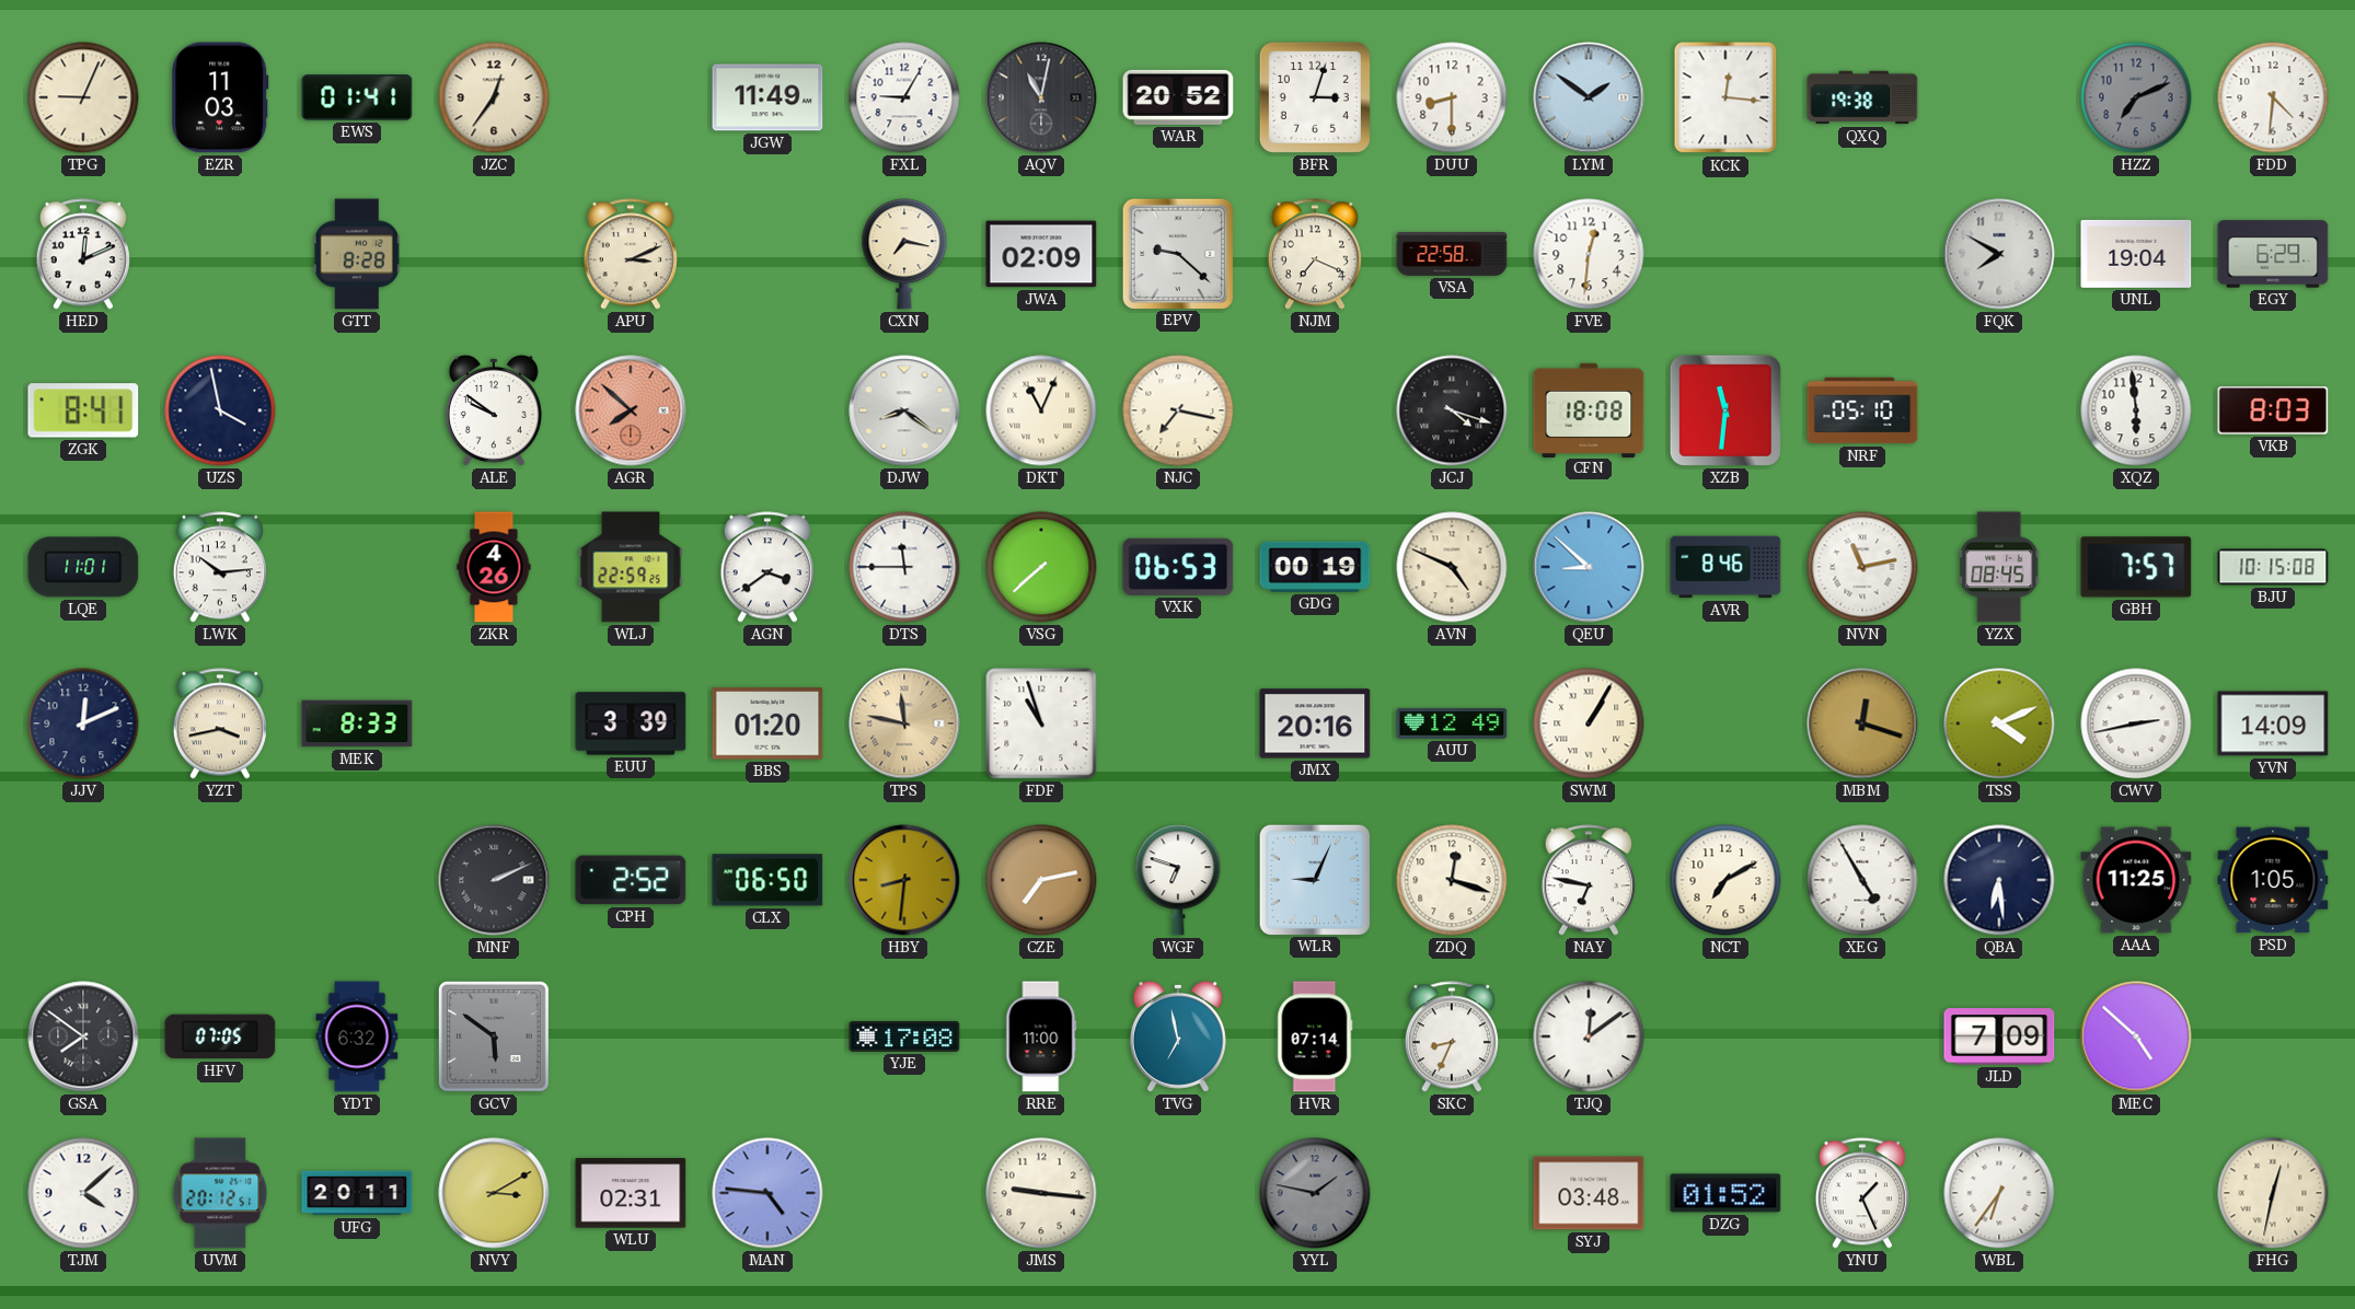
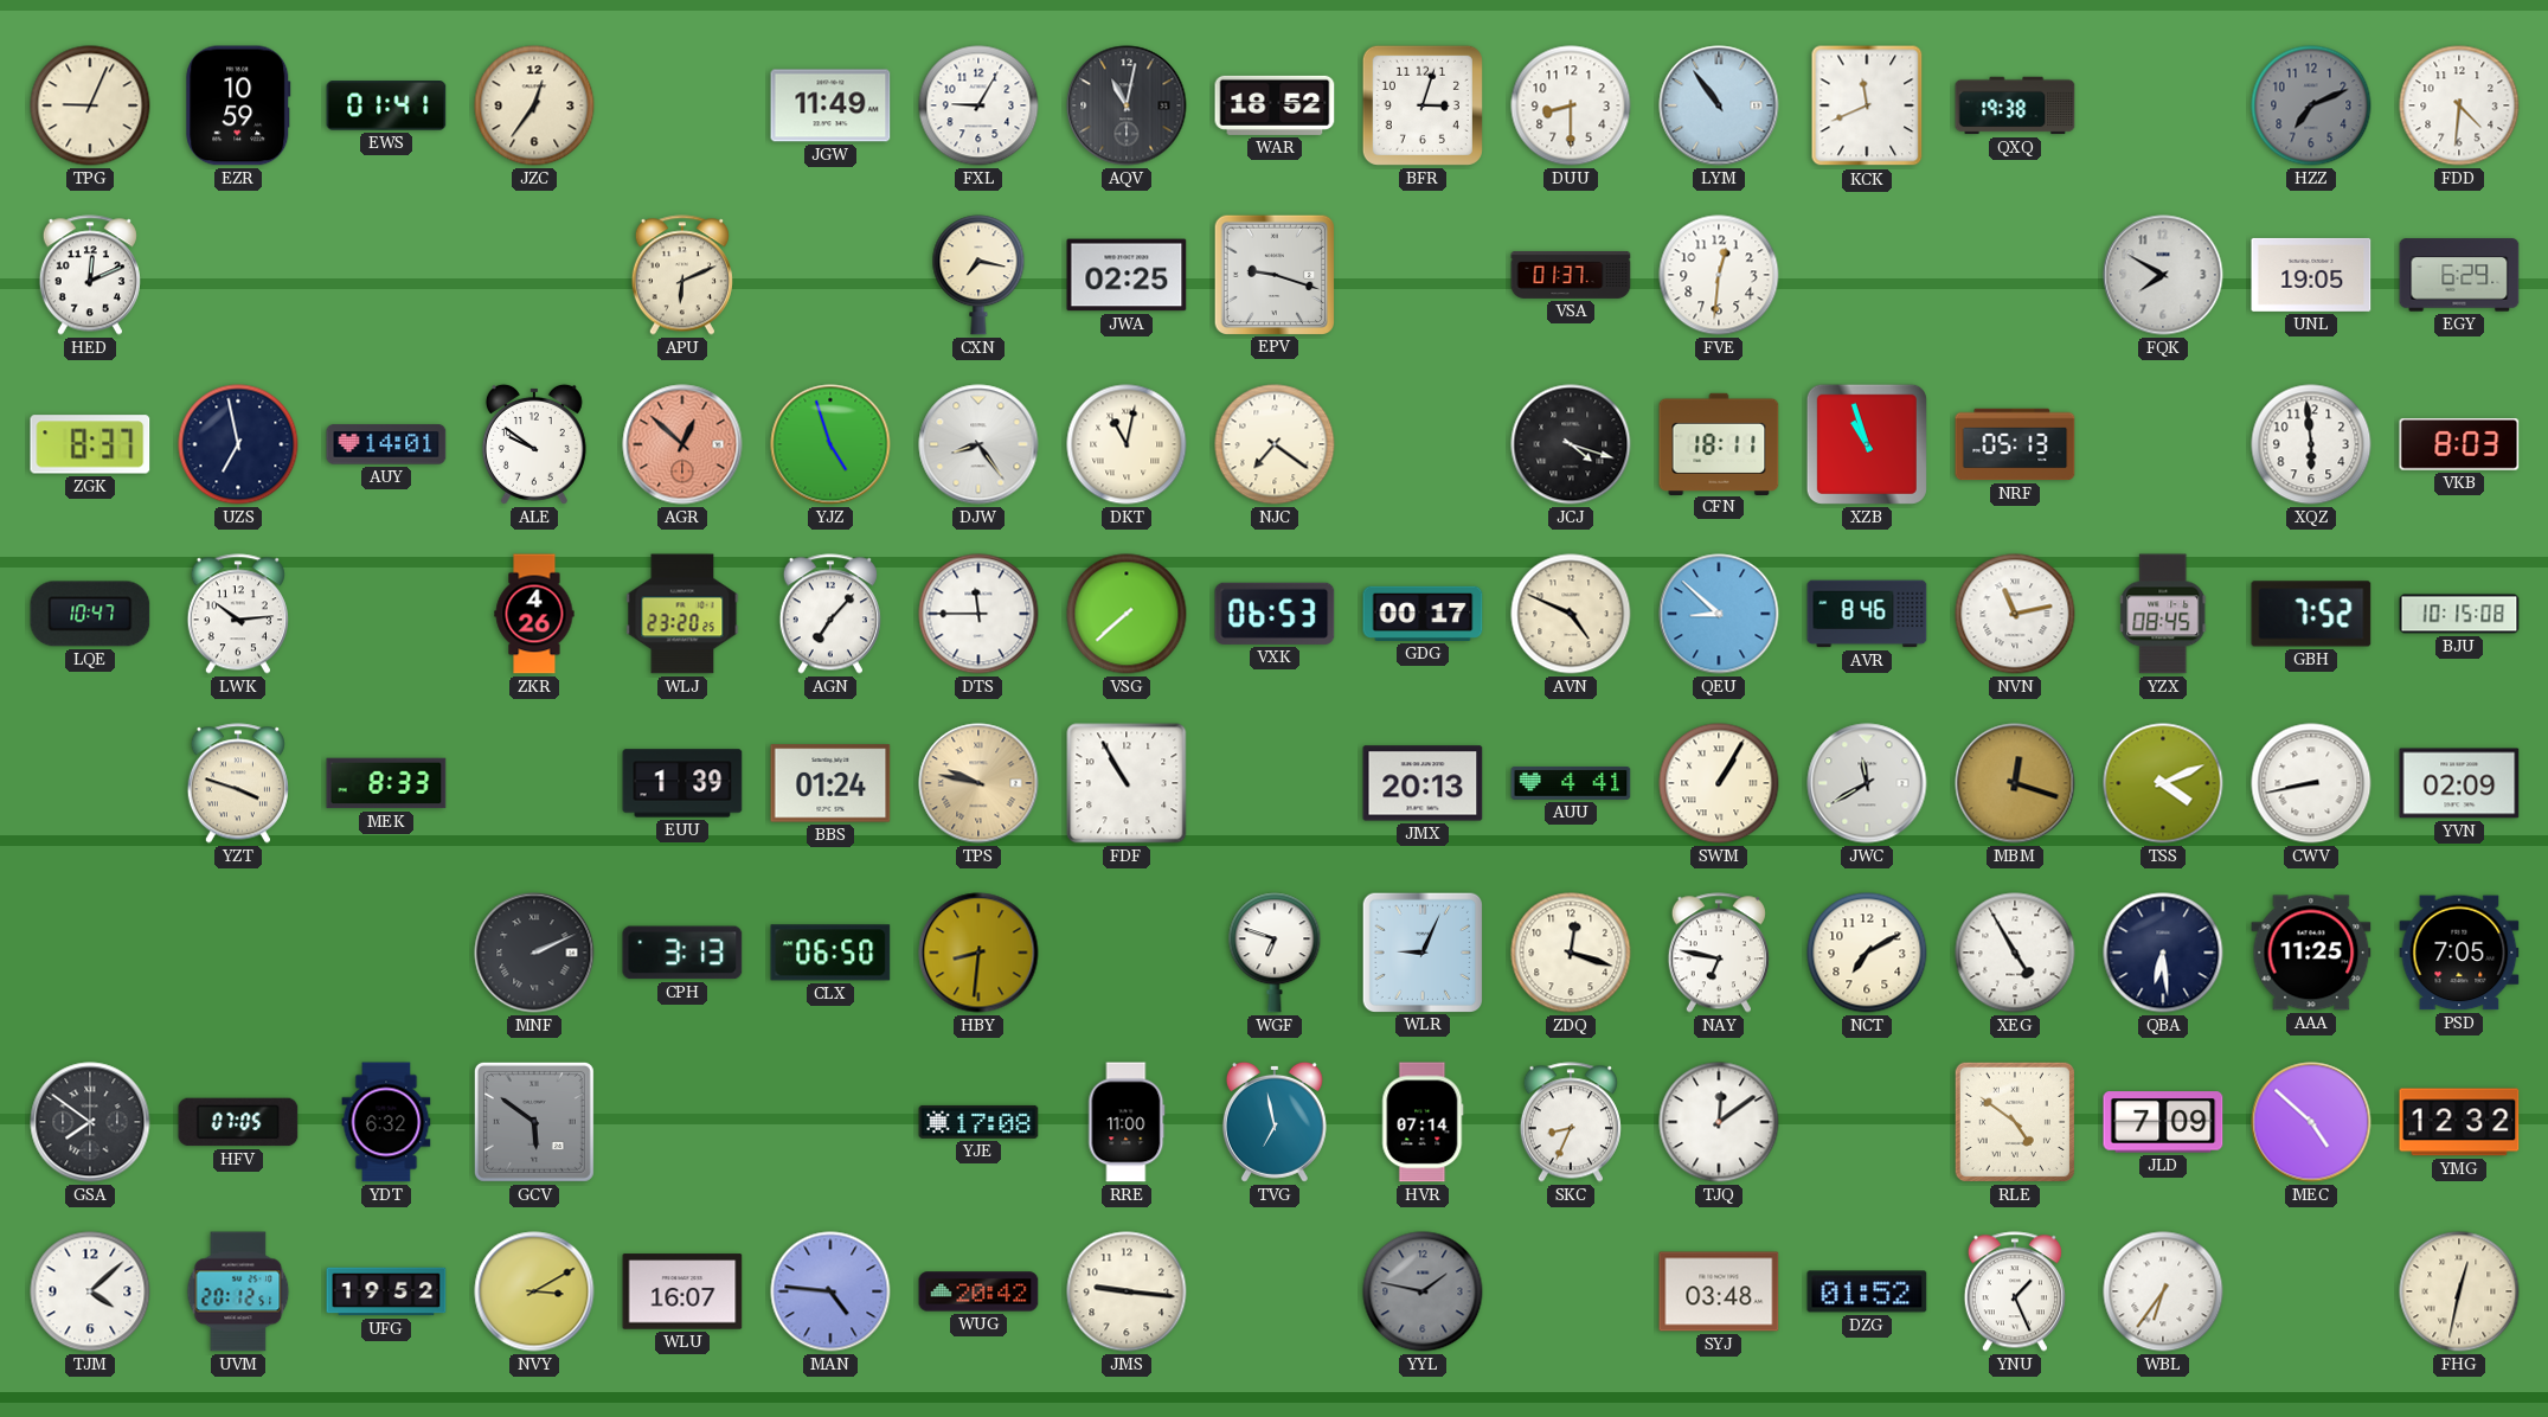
EZR: 11:03 -> 10:59 (238, 105)
WAR: 20:52 -> 18:52 (1275, 105)
LYM: 1:51 -> 10:54 (1719, 105)
KCK: 12:16 -> 11:41 (1867, 105)
GTT: 8:28 -> none (357, 254)
APU: 3:11 -> 6:11 (682, 275)
JWA: 02:09 -> 02:25 (1127, 275)
EPV: 9:22 -> 9:18 (1273, 274)
NJM: 7:19 -> none (1315, 254)
VSA: 22:58 -> 01:37 (1571, 275)
UNL: 19:04 -> 19:05 (2311, 275)
ZGK: 8:41 -> 8:37 (90, 444)
UZS: 3:58 -> 6:58 (238, 444)
AUY: none -> 14:01 (386, 444)
AGR: 7:52 -> 12:52 (682, 444)
YJZ: none -> 4:57 (830, 444)
DJW: 8:21 -> 8:24 (978, 444)
DKT: 11:04 -> 11:02 (1127, 444)
NJC: 7:17 -> 7:21 (1275, 444)
CFN: 18:08 -> 18:11 (1719, 443)
XZB: 11:31 -> 10:57 (1867, 444)
NRF: 05:10 -> 05:13 (2015, 444)
LQE: 11:01 -> 10:47 (90, 614)
WLJ: 22:59 -> 23:20 (682, 614)
AGN: 3:39 -> 7:07 (830, 614)
GDG: 00:19 -> 00:17 (1423, 614)
GBH: 7:57 -> 7:52 (2311, 614)
JJV: 12:11 -> none (83, 723)
YZT: 3:43 -> 3:48 (238, 783)
EUU: 3:39 -> 1:39 (682, 783)
BBS: 01:20 -> 01:24 (830, 783)
TPS: 11:47 -> 9:47 (978, 783)
FDF: 10:57 -> 10:55 (1127, 783)
JMX: 20:16 -> 20:13 (1423, 783)
AUU: 12:49 -> 4:41 (1571, 783)
JWC: none -> 11:40 (1867, 783)
CWV: 2:43 -> 8:43 (2311, 783)
YVN: 14:09 -> 02:09 (2459, 783)
CPH: 2:52 -> 3:13 (682, 953)
CZE: 7:13 -> none (1041, 880)
PSD: 1:05 -> 7:05 (2459, 953)
RLE: none -> 4:51 (2015, 1122)
YMG: none -> 12:32 (2459, 1122)
UFG: 20:11 -> 19:52 (386, 1291)
WLU: 02:31 -> 16:07 (682, 1291)
WUG: none -> 20:42 (978, 1291)
